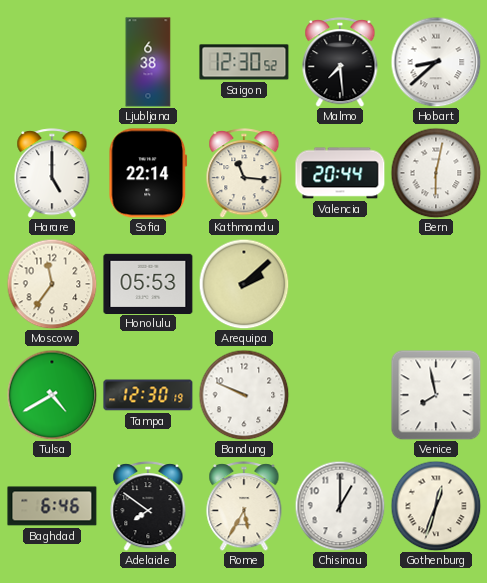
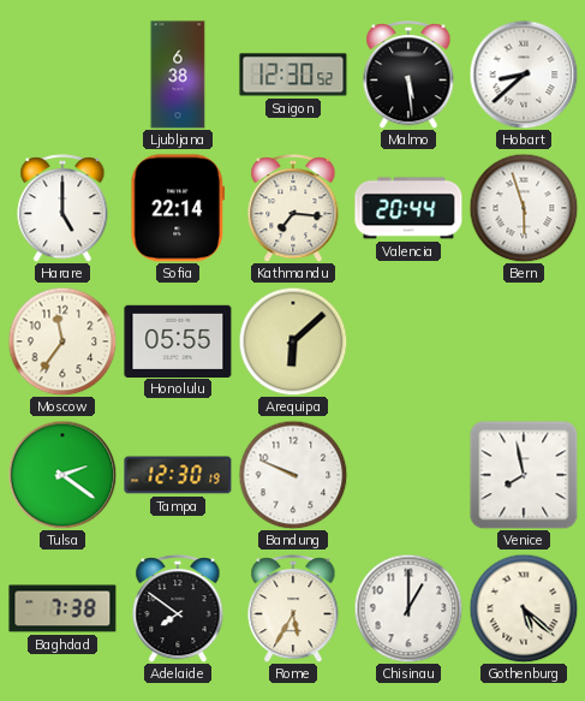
Malmo: 7:29 -> 5:29 (408, 75)
Kathmandu: 11:16 -> 7:16 (293, 208)
Bern: 6:02 -> 5:57 (524, 208)
Honolulu: 05:53 -> 05:55 (178, 340)
Arequipa: 2:08 -> 6:08 (293, 341)
Tulsa: 4:40 -> 2:21 (62, 475)
Baghdad: 6:46 -> 7:38 (62, 608)
Gothenburg: 12:33 -> 5:22 (524, 608)
